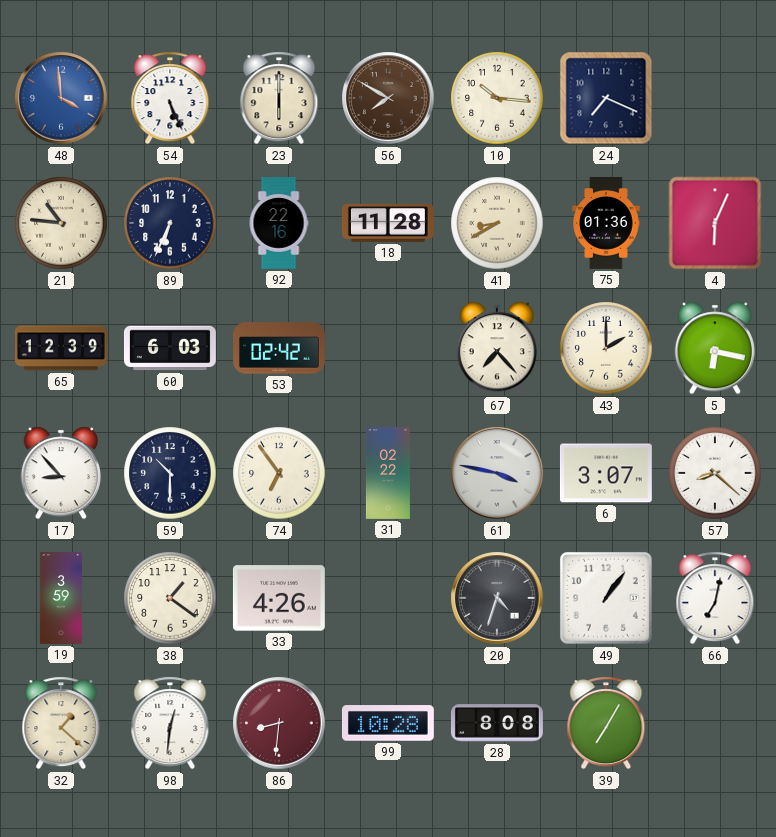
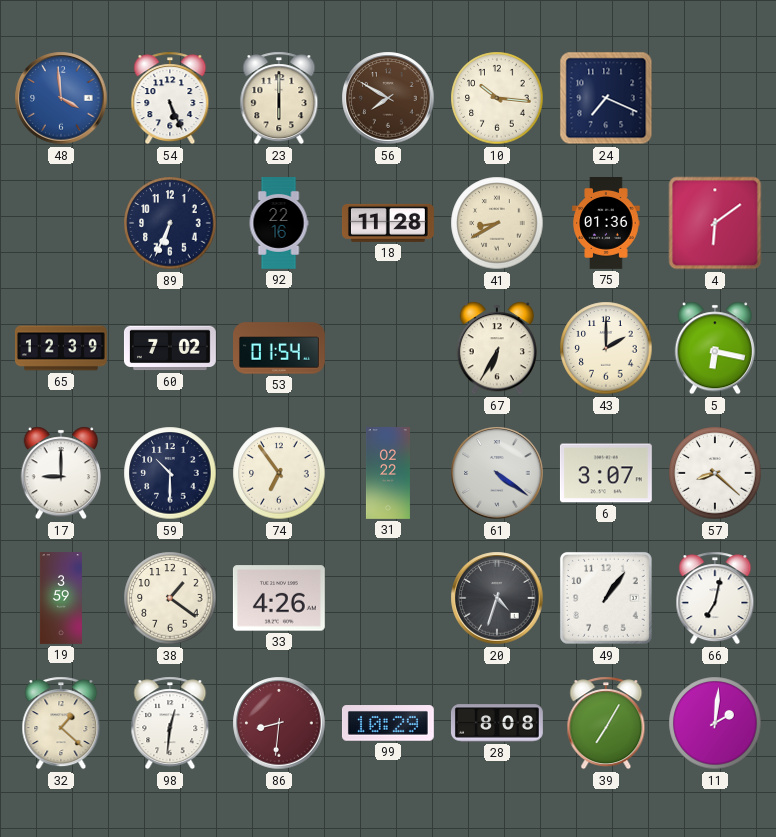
21: 10:46 -> none (61, 223)
4: 6:04 -> 6:09 (715, 223)
60: 6:03 -> 7:02 (170, 348)
53: 02:42 -> 01:54 (280, 348)
67: 7:23 -> 6:35 (497, 348)
17: 8:53 -> 9:00 (61, 473)
61: 3:47 -> 4:21 (497, 473)
99: 10:28 -> 10:29 (388, 723)
11: none -> 2:01 (715, 723)
